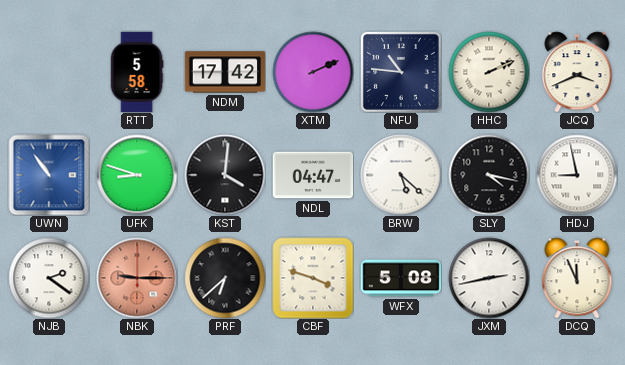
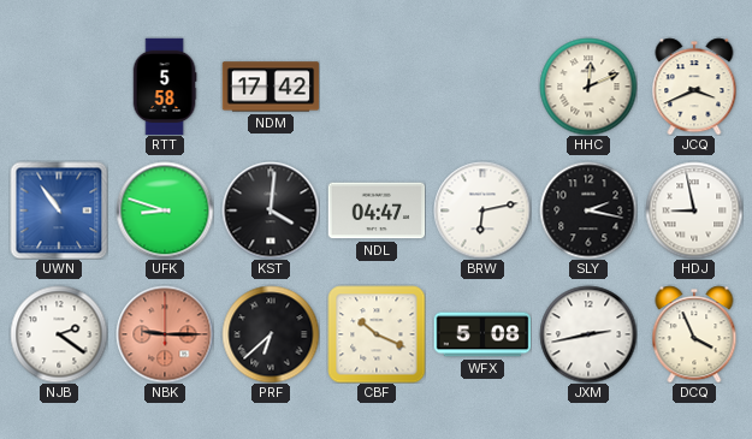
XTM: 2:11 -> none (313, 72)
NFU: 10:46 -> none (401, 72)
HHC: 2:11 -> 12:11 (588, 87)
BRW: 5:22 -> 6:13 (482, 210)
SLY: 4:17 -> 2:17 (588, 210)
CBF: 3:48 -> 10:19 (377, 334)
DCQ: 11:56 -> 3:56 (694, 334)
